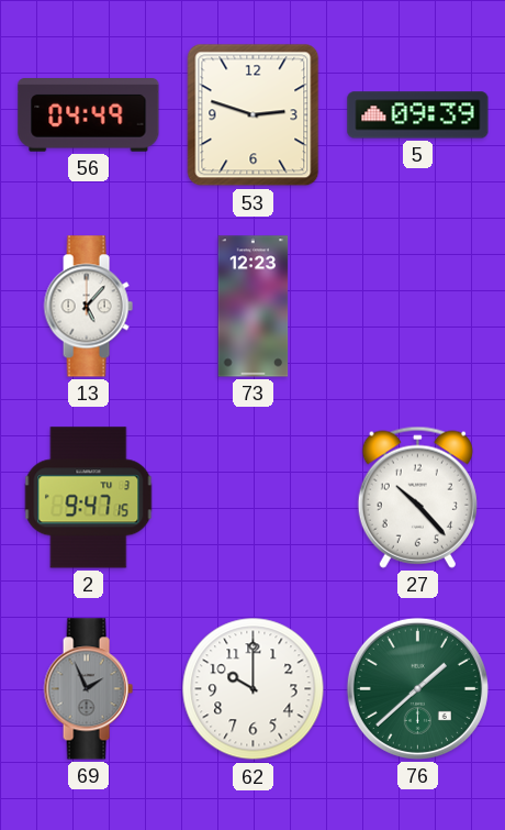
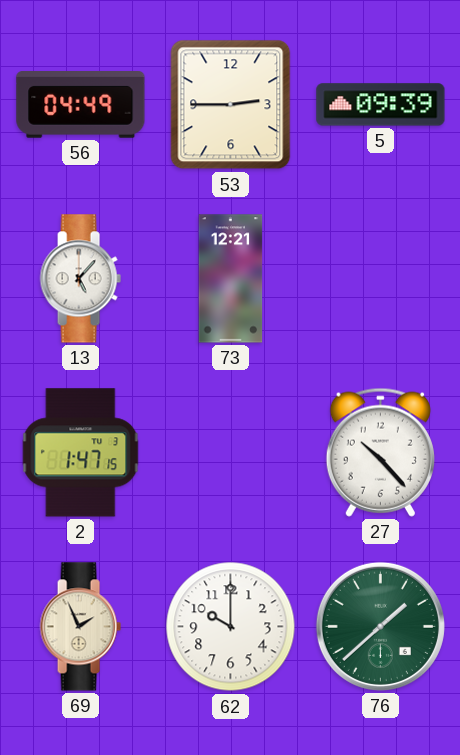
53: 2:48 -> 2:45 (231, 105)
73: 12:23 -> 12:21 (231, 279)
2: 9:47 -> 1:47 (81, 453)
69 dial: grey -> cream (80, 627)
